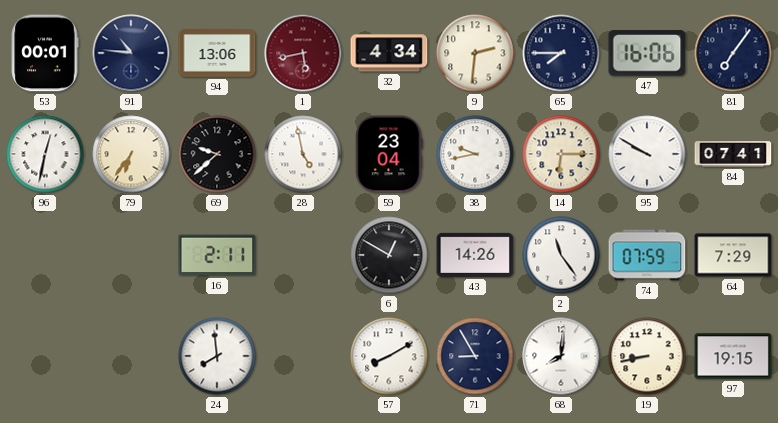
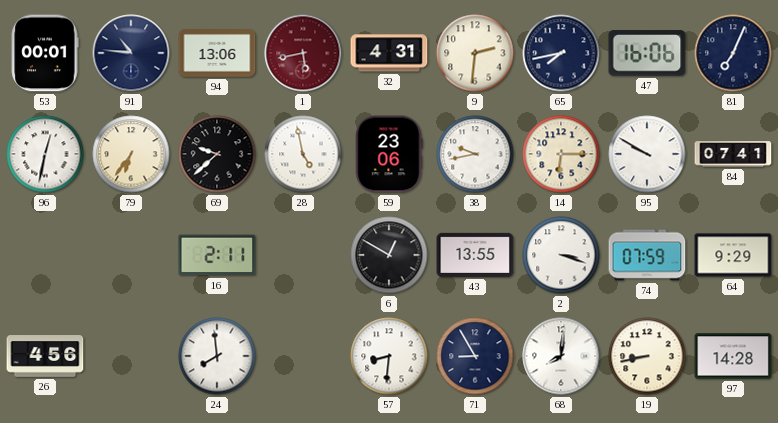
32: 4:34 -> 4:31 (389, 53)
65: 7:45 -> 7:43 (561, 53)
81: 7:06 -> 7:04 (733, 53)
59: 23:04 -> 23:06 (389, 154)
43: 14:26 -> 13:55 (475, 255)
2: 11:24 -> 3:18 (561, 255)
64: 7:29 -> 9:29 (733, 255)
26: none -> 4:56 (45, 356)
57: 8:10 -> 8:31 (389, 356)
97: 19:15 -> 14:28 (733, 356)
